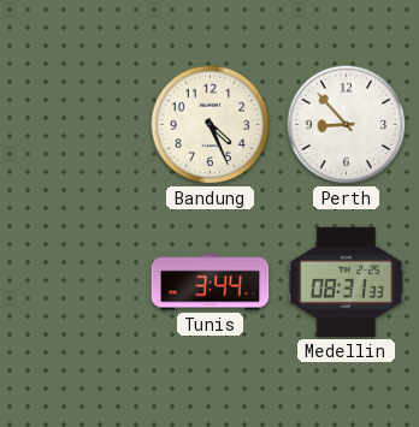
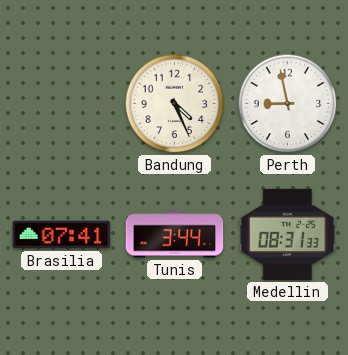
Perth: 8:53 -> 8:58 (288, 104)
Brasilia: none -> 07:41 (62, 235)
